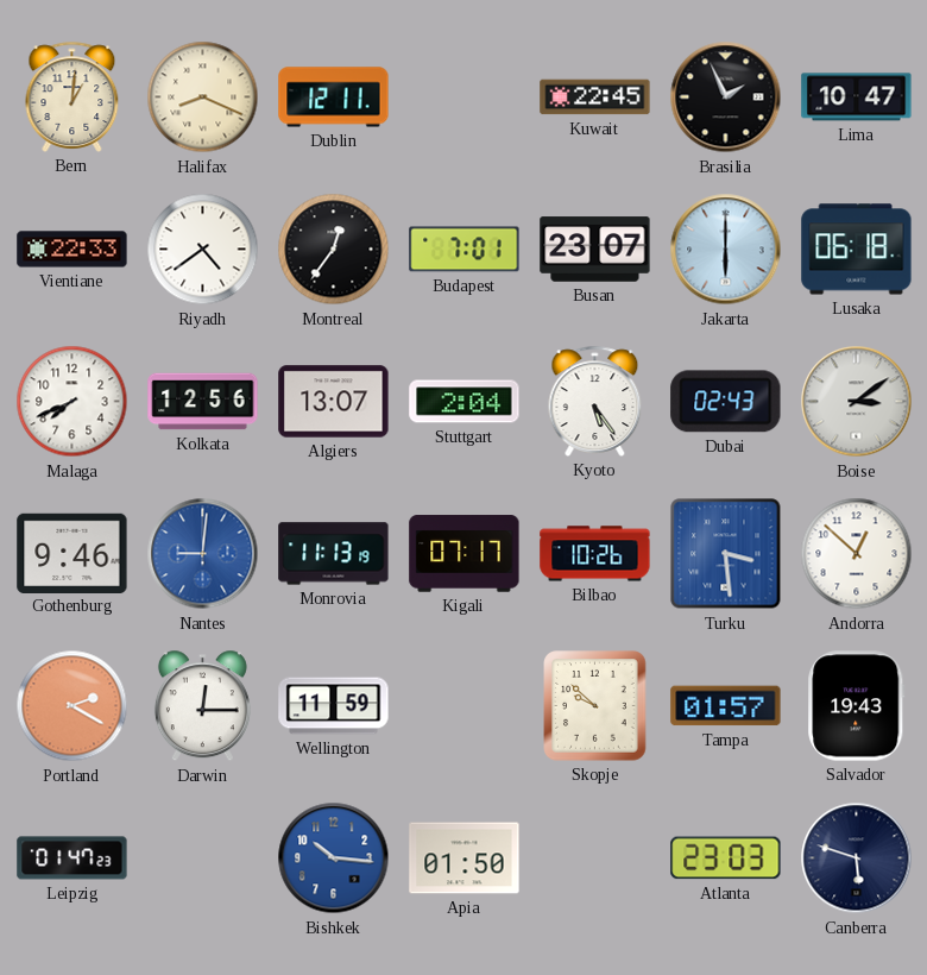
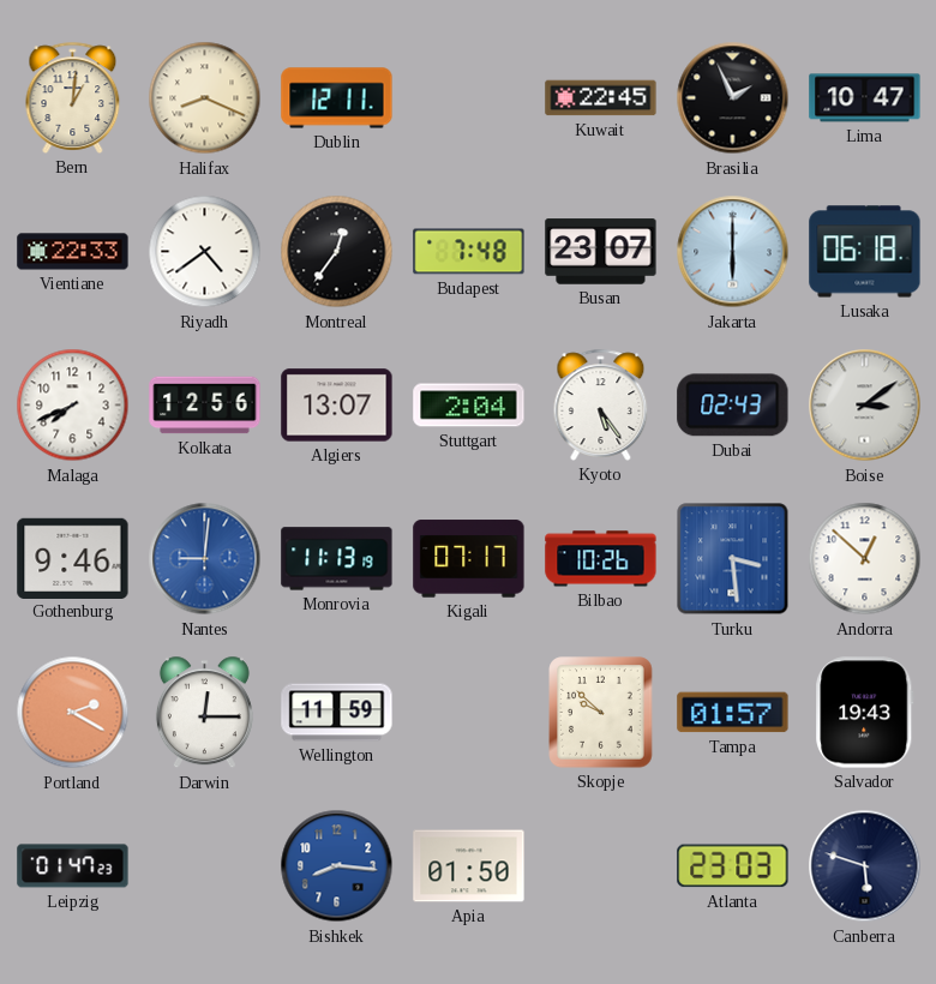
Budapest: 7:01 -> 7:48 (469, 252)
Bishkek: 10:16 -> 8:16 (337, 866)
